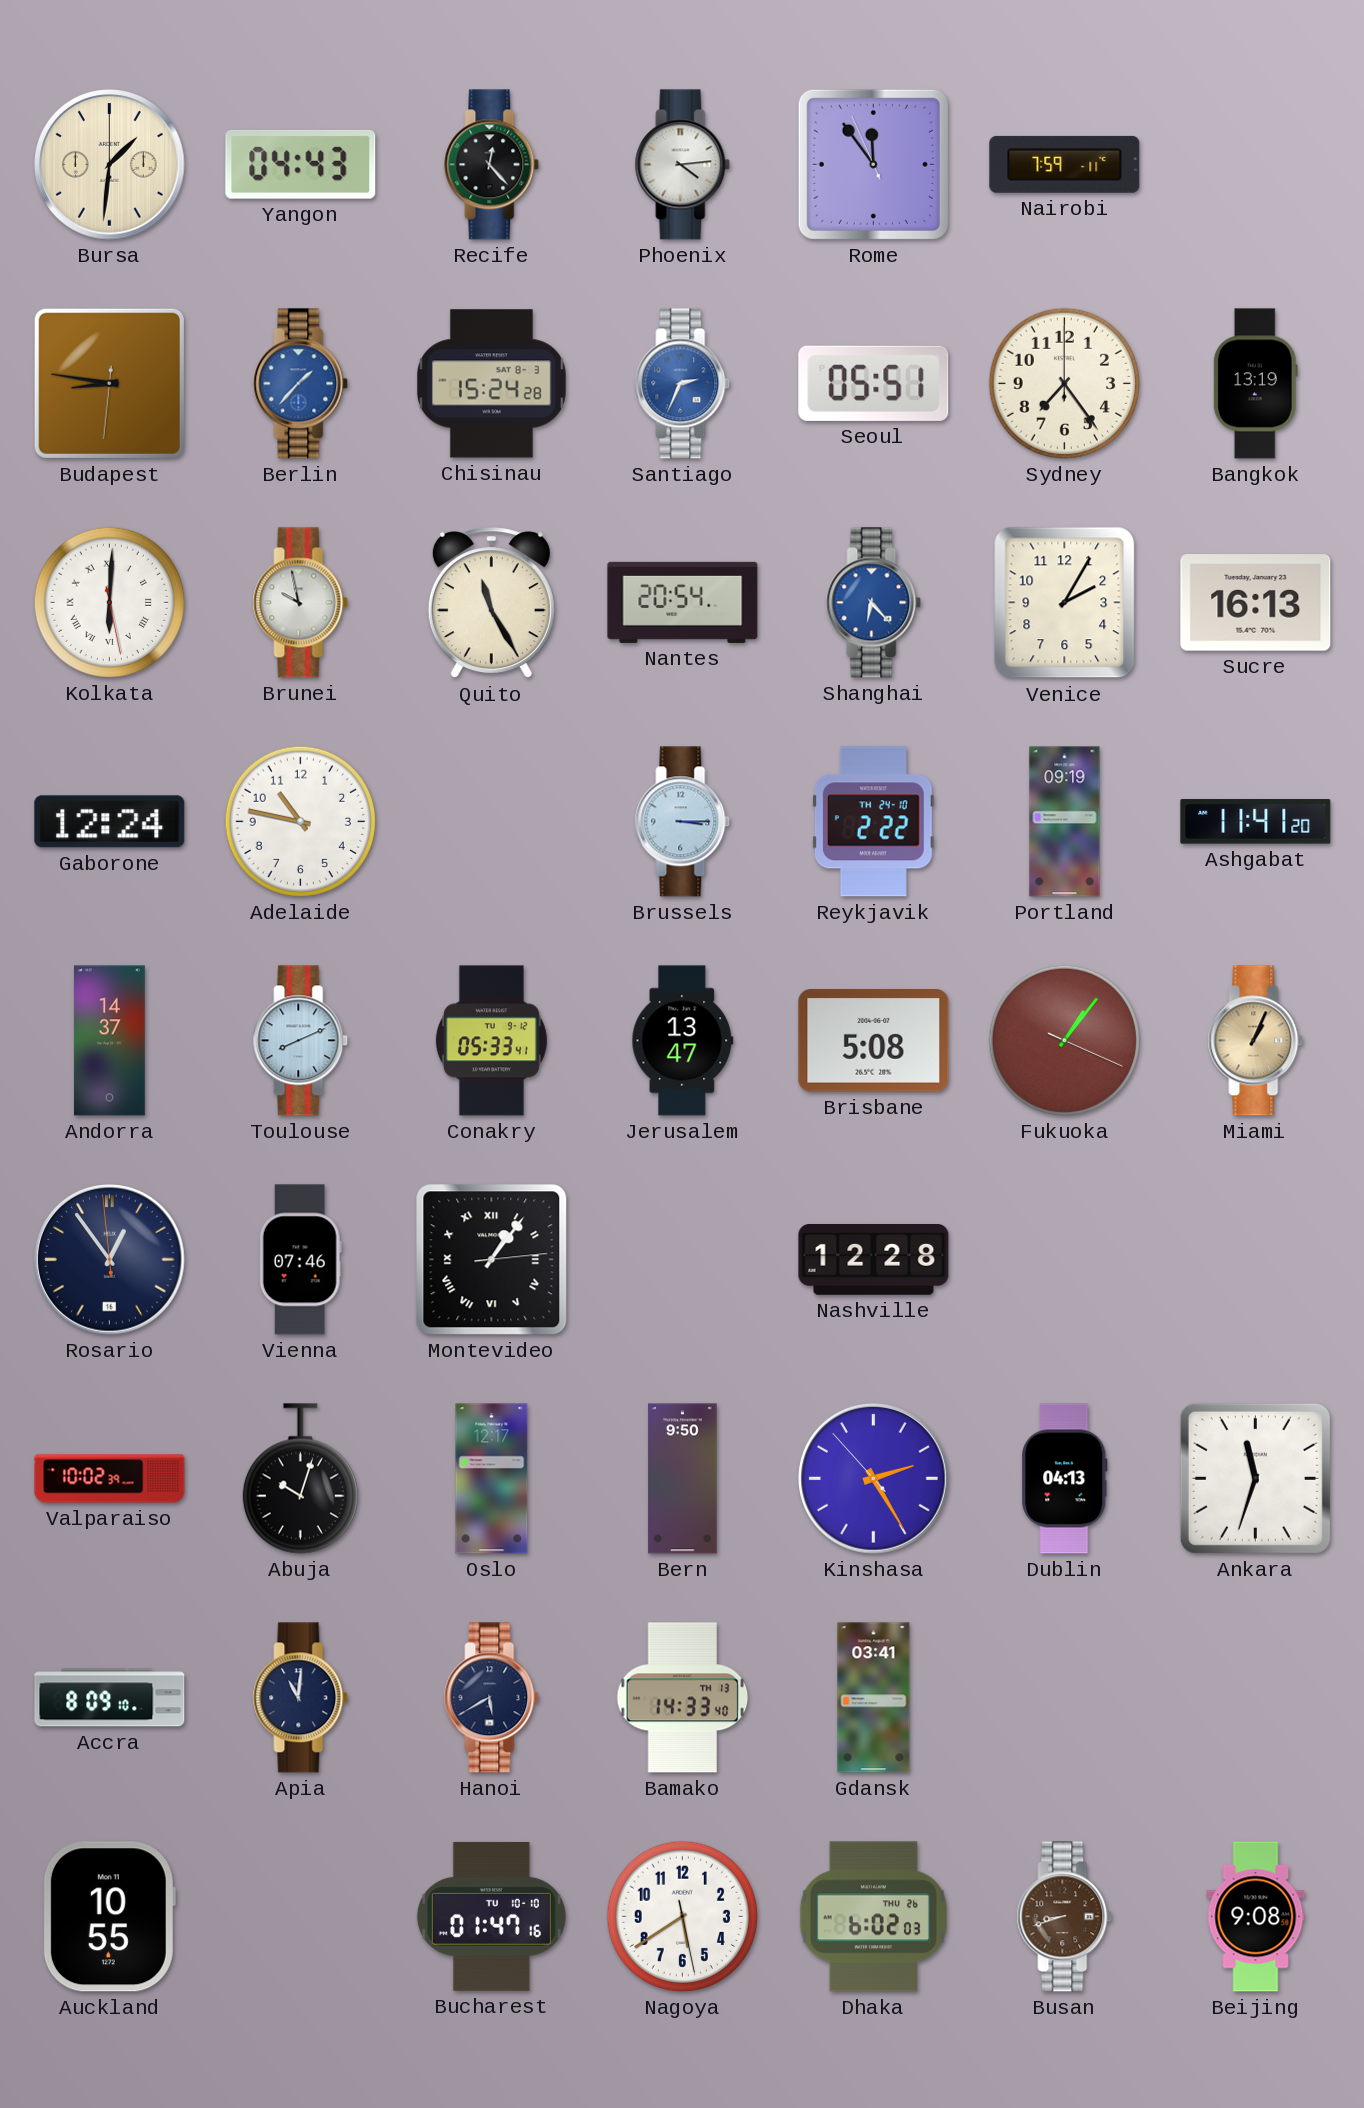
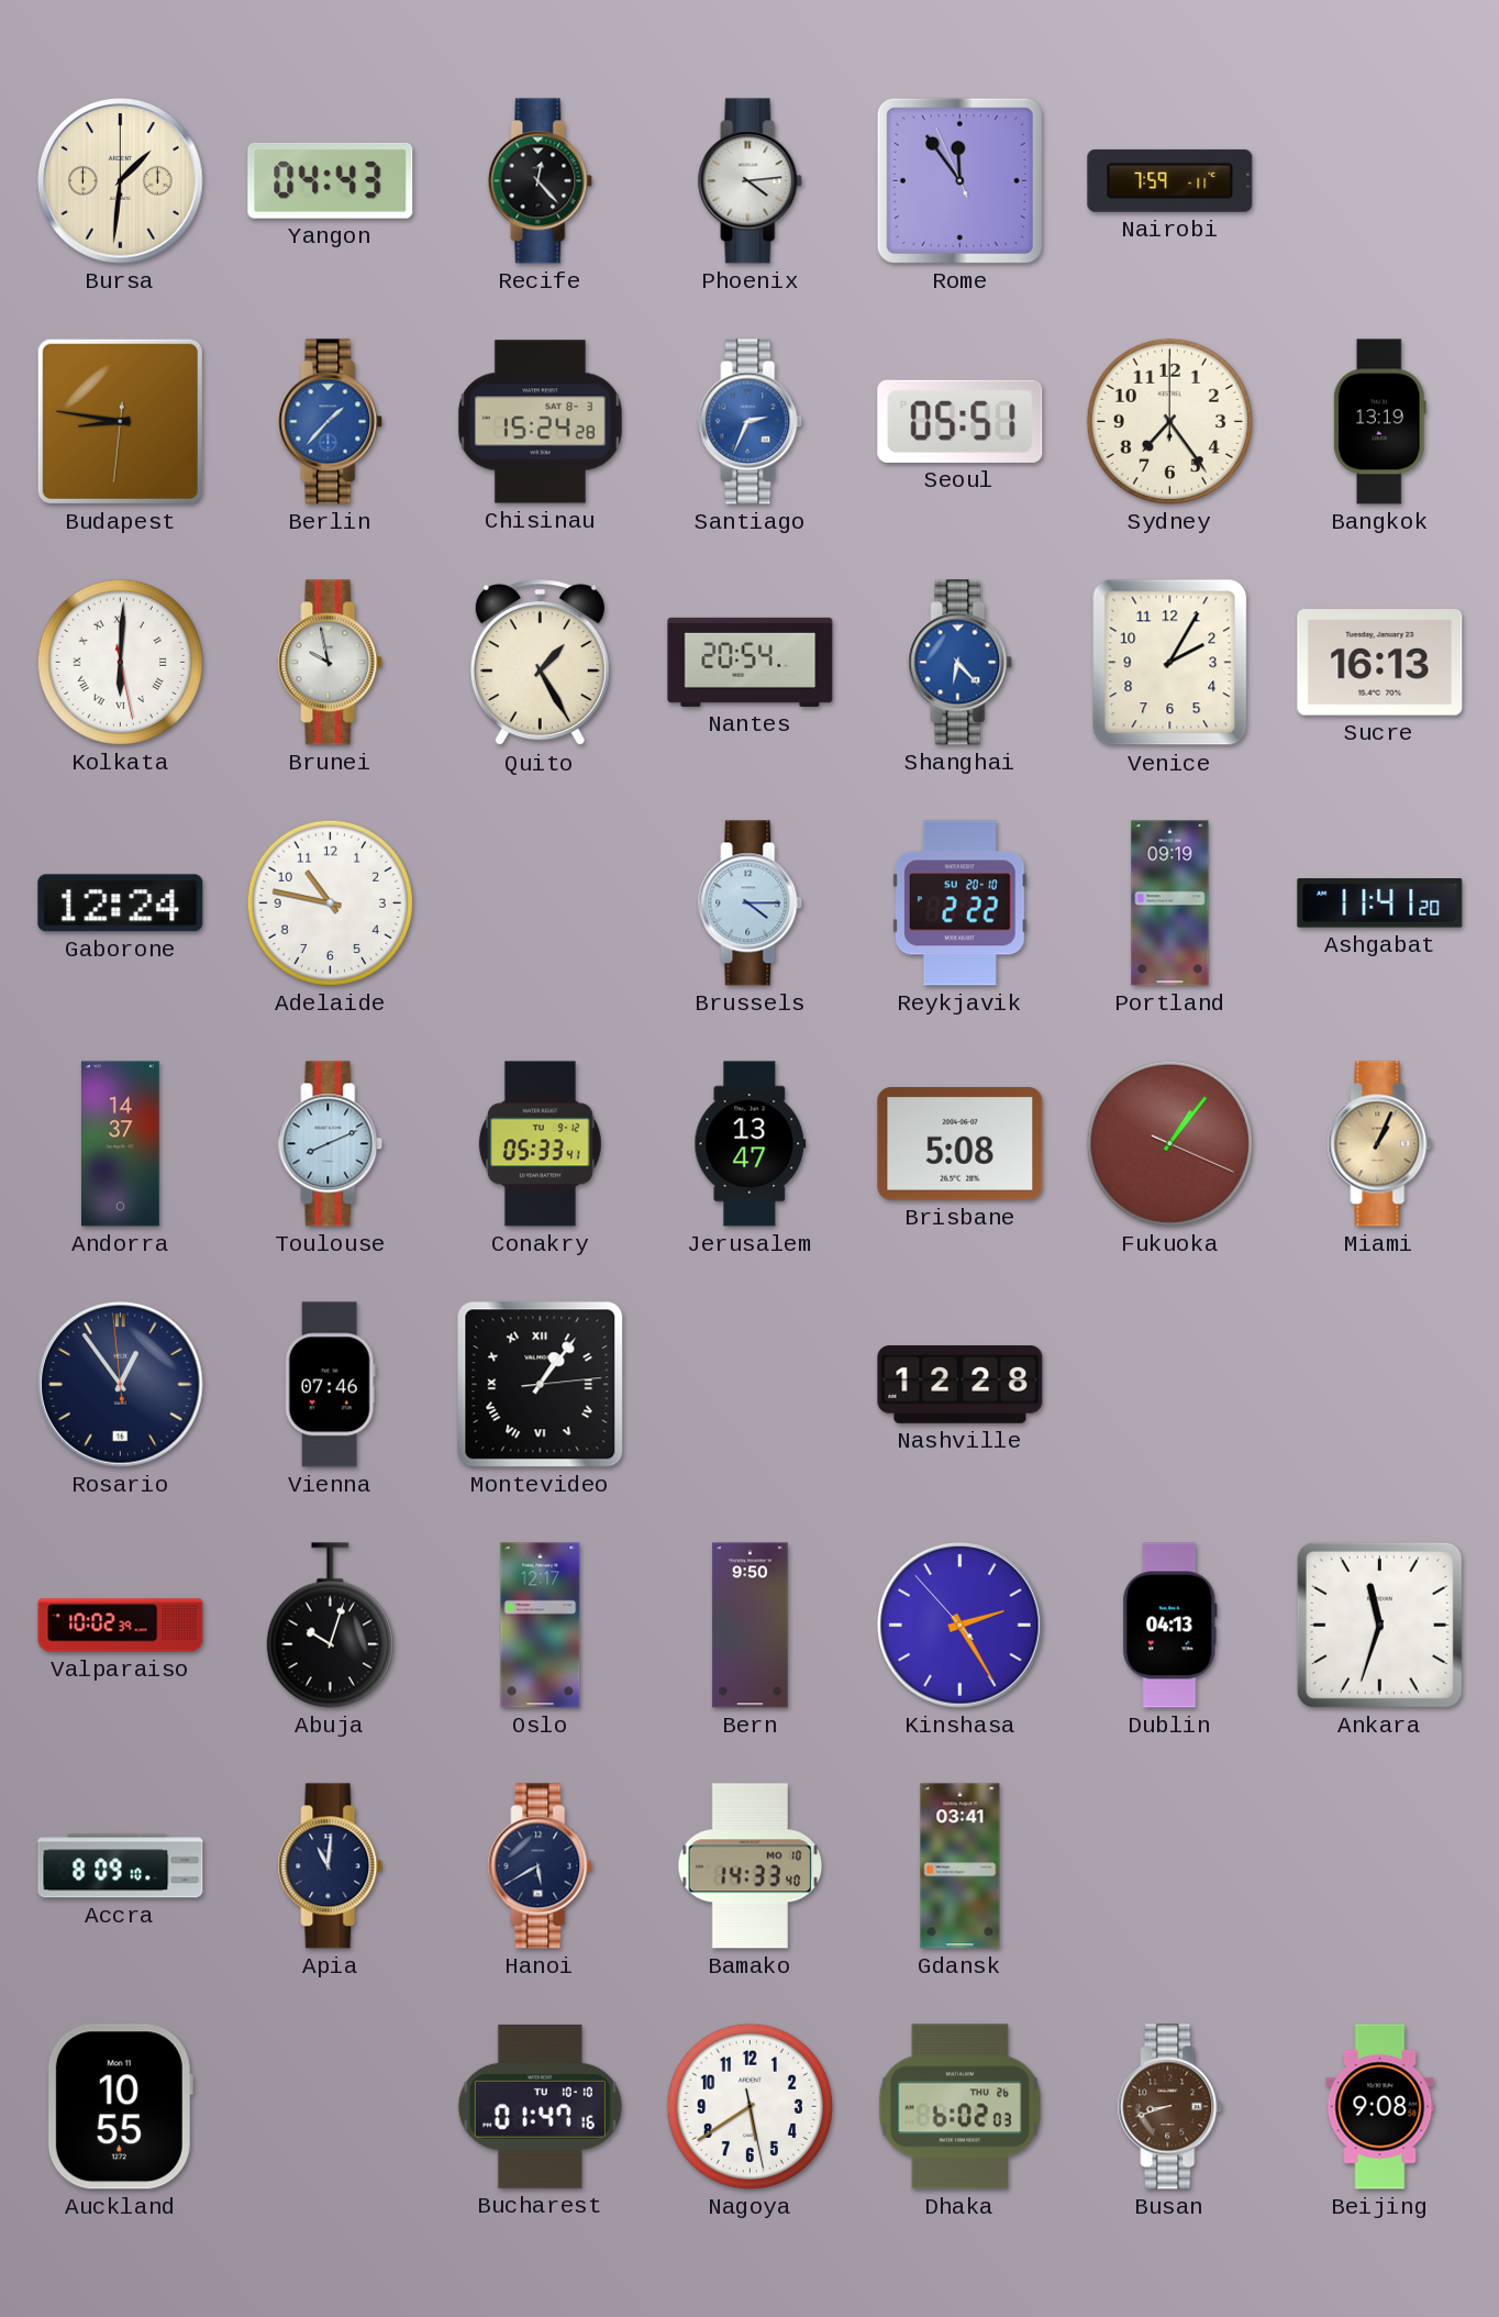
Quito: 11:25 -> 1:25 (540, 663)
Brussels: 3:15 -> 4:15 (751, 903)
Reykjavik date: TH 24-10 -> SU 20-10 (959, 903)
Bamako date: TH 13 -> MO 10 (751, 1866)
